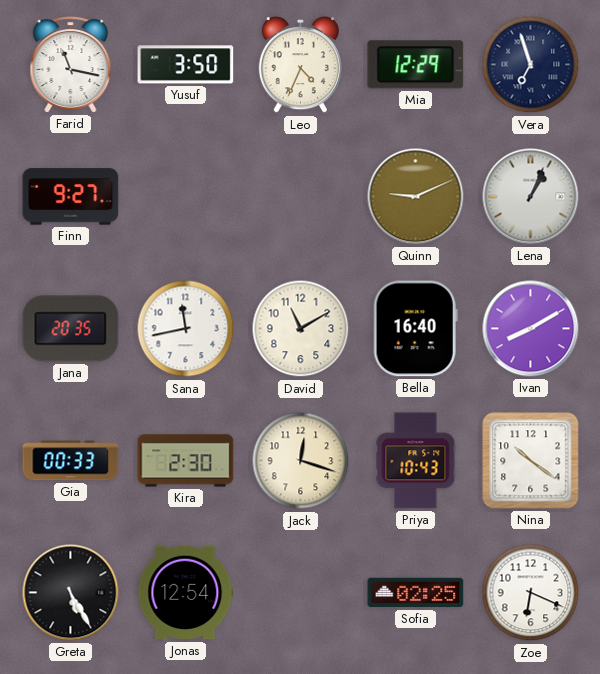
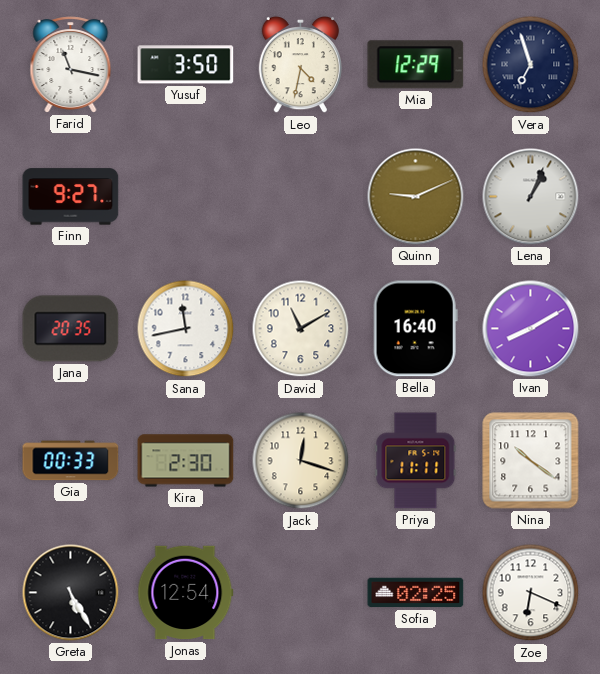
Leo: 4:34 -> 4:32 (300, 65)
Priya: 10:43 -> 11:11 (416, 461)
